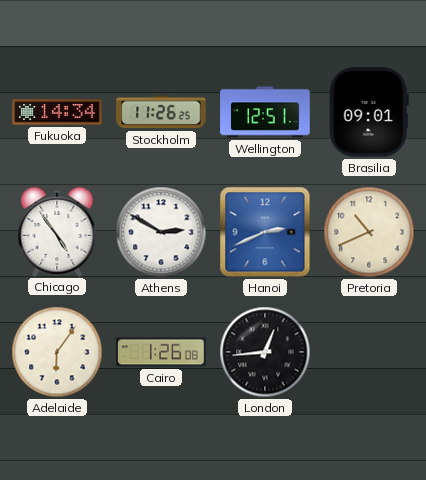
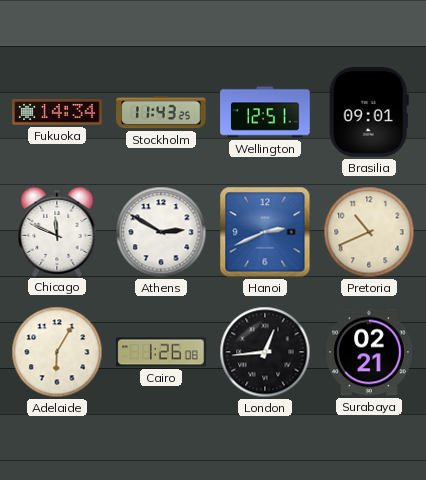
Stockholm: 11:26 -> 11:43 (161, 112)
Chicago: 4:54 -> 11:49 (57, 231)
Adelaide: 6:06 -> 6:05 (57, 352)
Surabaya: none -> 02:21 (369, 352)
